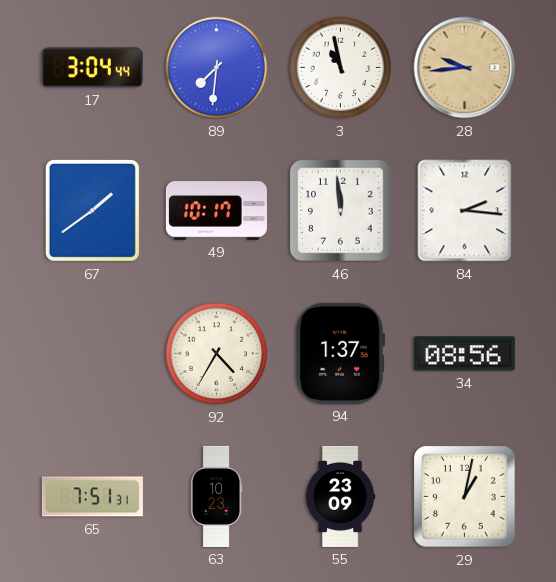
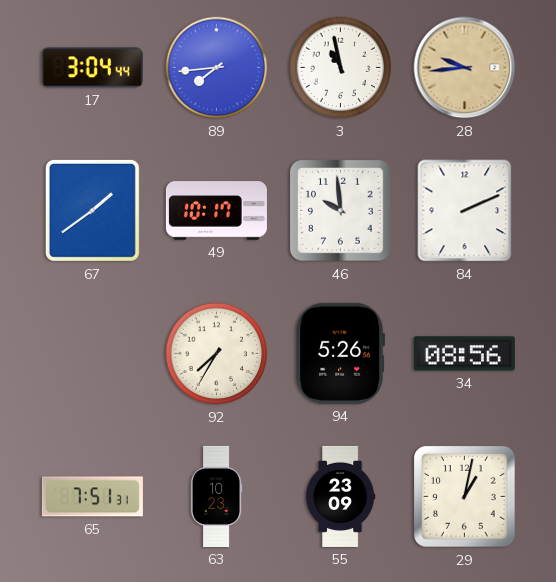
89: 7:31 -> 7:44 (217, 68)
46: 11:59 -> 9:59 (341, 211)
84: 2:16 -> 2:11 (465, 211)
92: 4:35 -> 7:35 (217, 354)
94: 1:37 -> 5:26 (341, 353)
